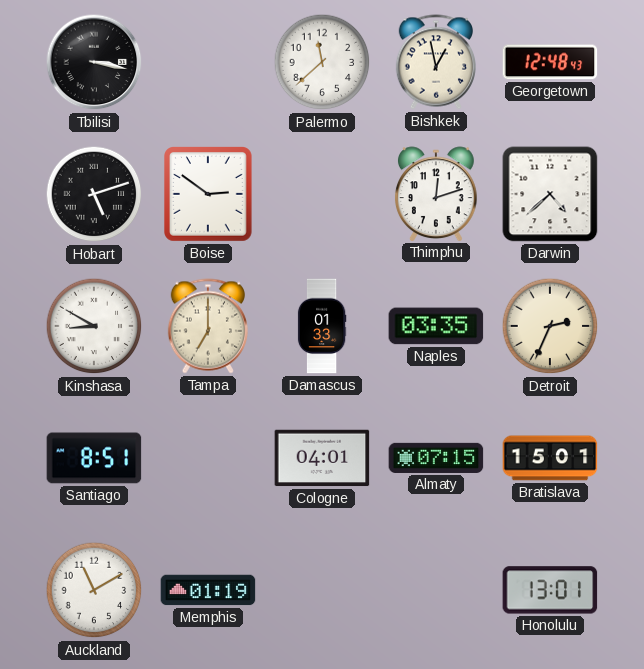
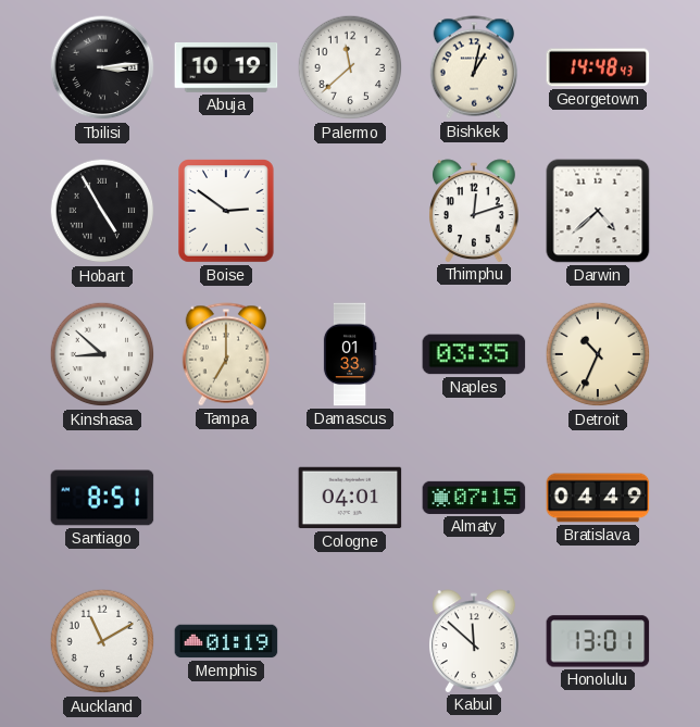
Tbilisi: 3:17 -> 3:14 (102, 67)
Abuja: none -> 10:19 (226, 68)
Bishkek: 12:58 -> 1:02 (473, 67)
Georgetown: 12:48 -> 14:48 (598, 67)
Hobart: 5:12 -> 4:55 (102, 211)
Kinshasa: 8:50 -> 8:52 (102, 354)
Detroit: 2:34 -> 10:34 (598, 354)
Bratislava: 15:01 -> 04:49 (598, 498)
Kabul: none -> 11:52 (474, 641)
